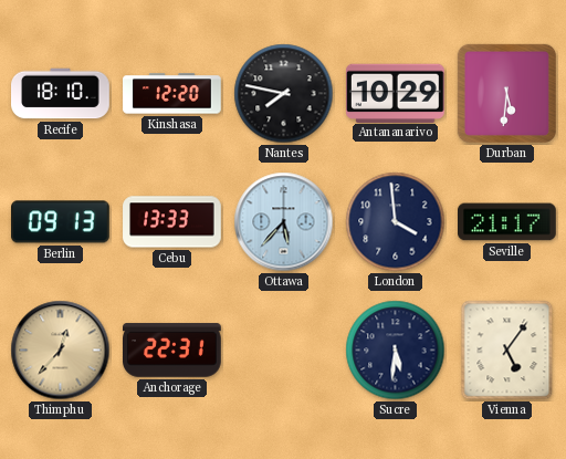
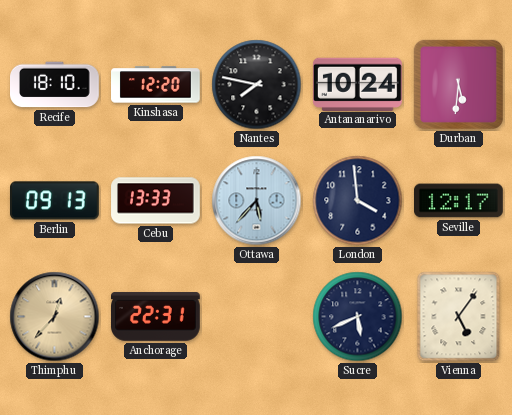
Antananarivo: 10:29 -> 10:24 (358, 84)
Seville: 21:17 -> 12:17 (459, 201)
Sucre: 5:31 -> 5:41 (358, 317)
